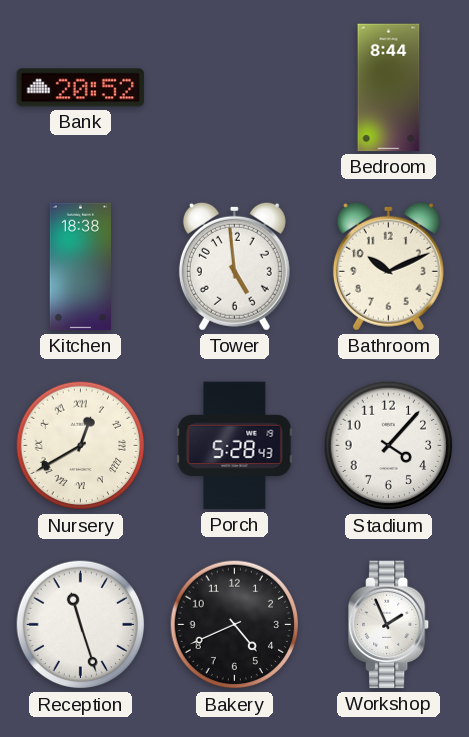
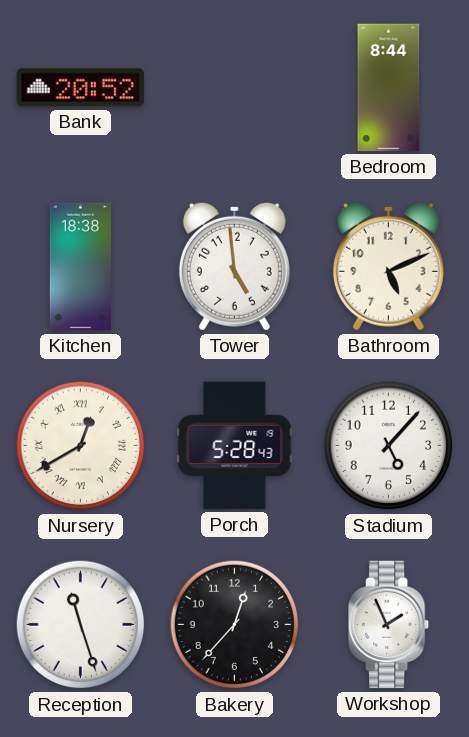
Bathroom: 10:11 -> 5:11 (388, 266)
Stadium: 4:07 -> 5:07 (389, 446)
Bakery: 4:41 -> 12:37 (235, 625)
